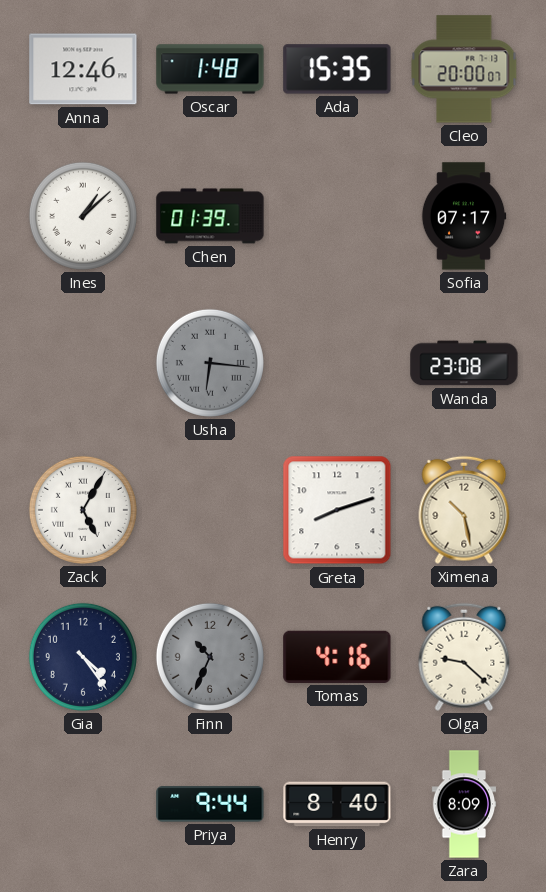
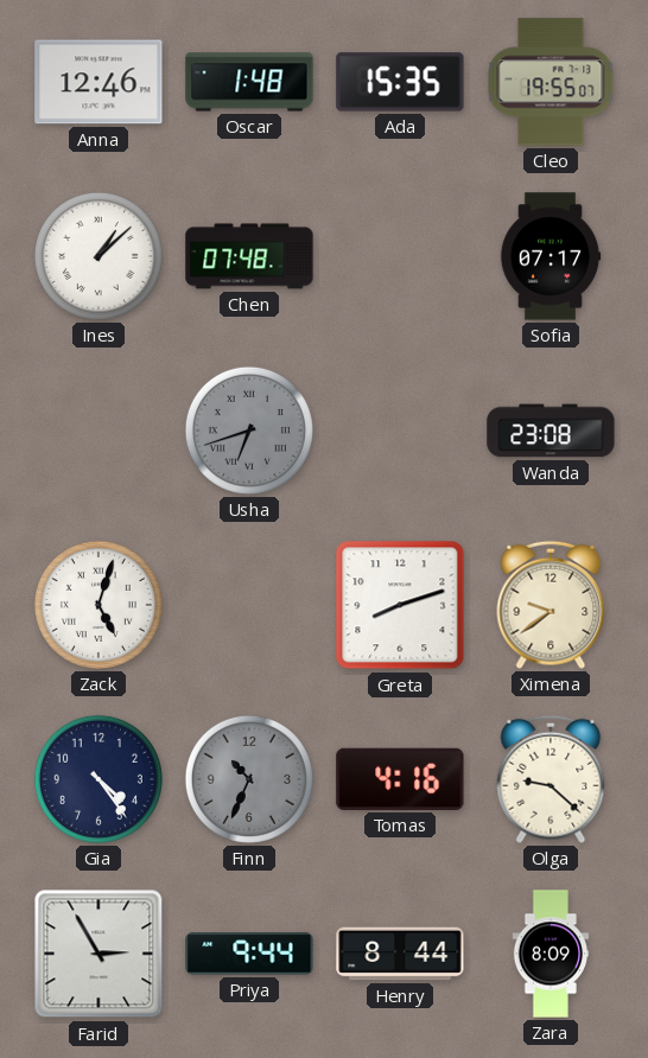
Cleo: 20:00 -> 19:55 (551, 82)
Chen: 01:39 -> 07:48 (249, 256)
Usha: 6:16 -> 6:42 (249, 431)
Zack: 5:05 -> 5:03 (99, 605)
Ximena: 10:28 -> 9:39 (551, 605)
Farid: none -> 2:55 (99, 954)
Henry: 8:40 -> 8:44 (400, 954)
